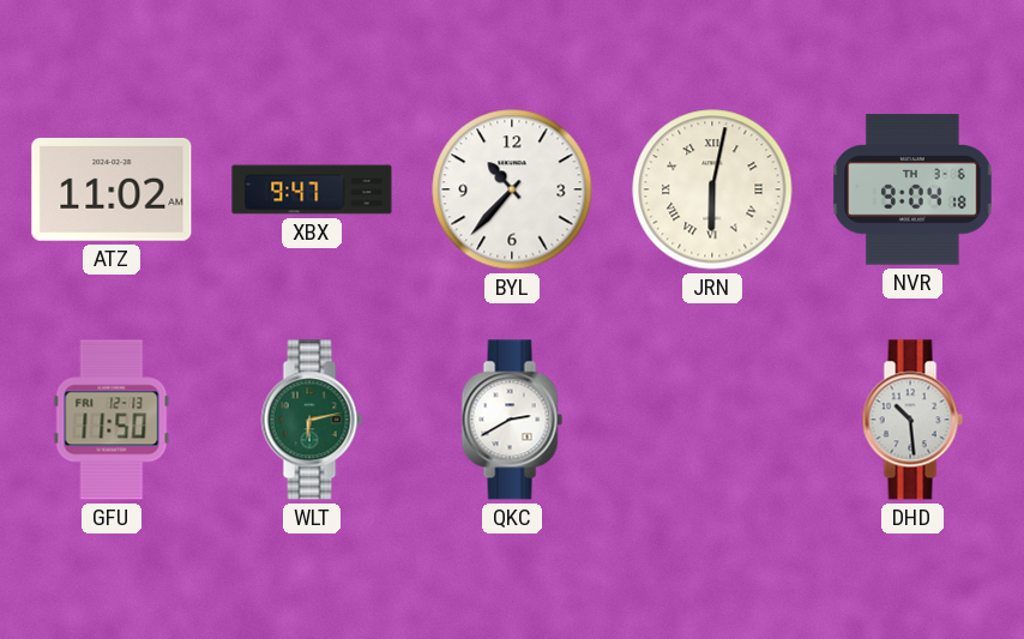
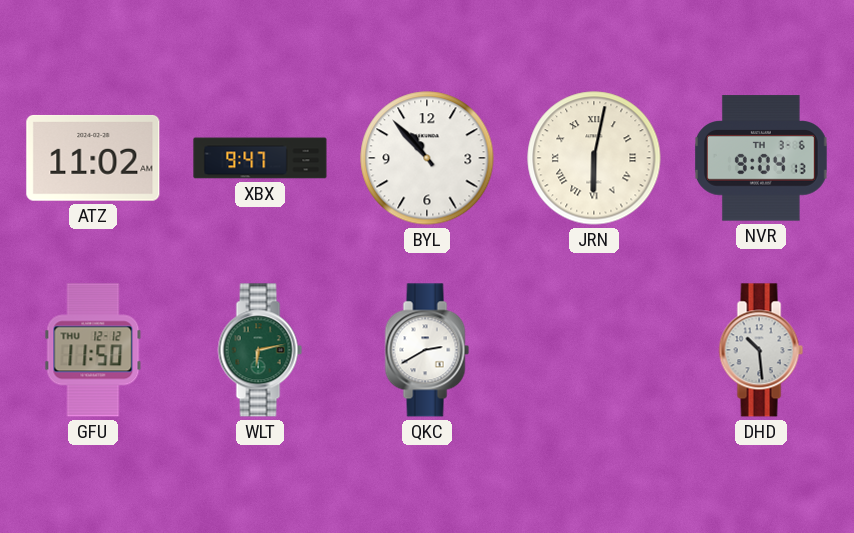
BYL: 10:37 -> 10:53 (427, 158)
NVR: 9:04:18 -> 9:04:13 (762, 158)
GFU date: FRI 12-13 -> THU 12-12 (93, 350)
